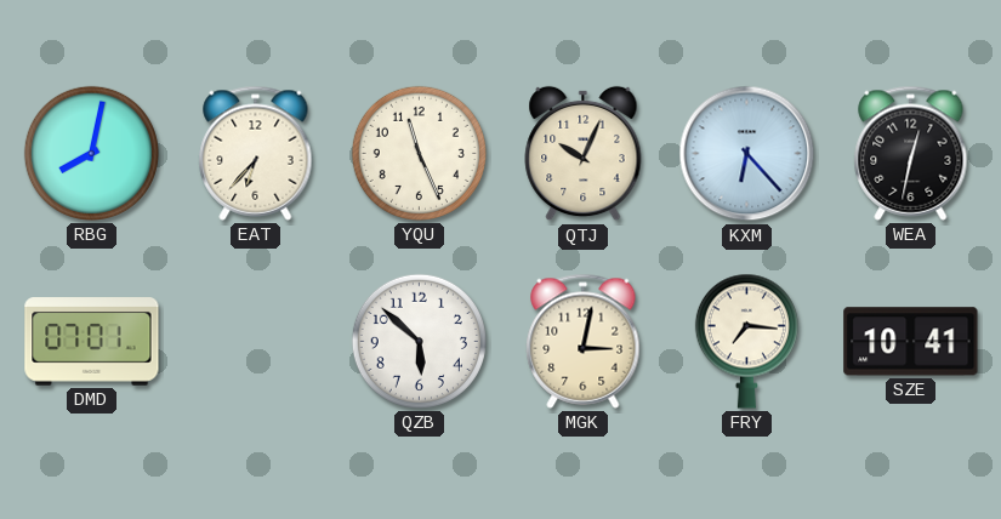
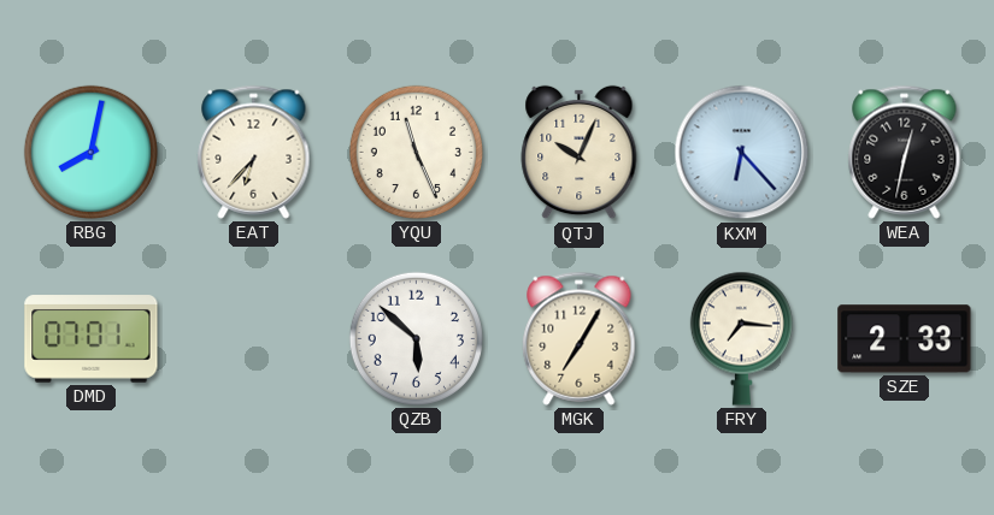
MGK: 3:02 -> 7:05 (580, 338)
SZE: 10:41 -> 2:33 (905, 339)
